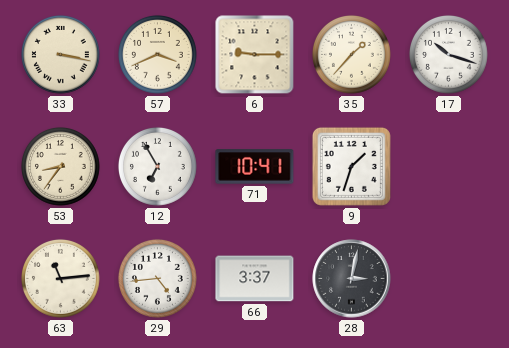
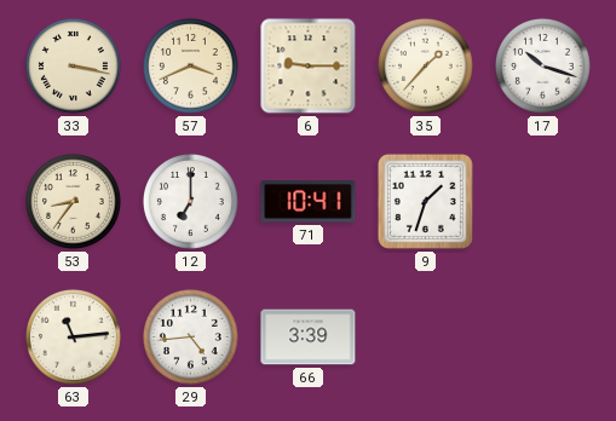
12: 6:55 -> 7:00 (191, 202)
66: 3:37 -> 3:39 (309, 338)
28: 3:02 -> none (352, 279)
